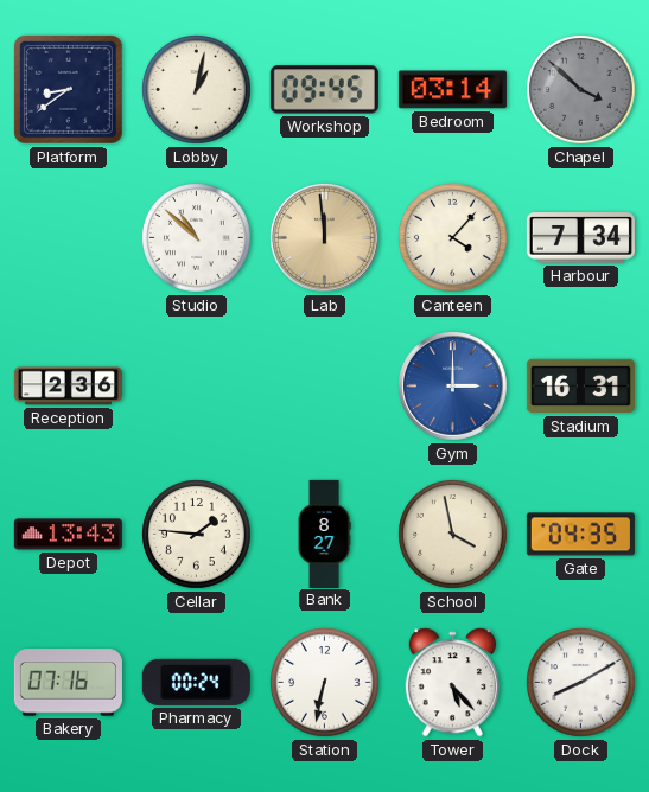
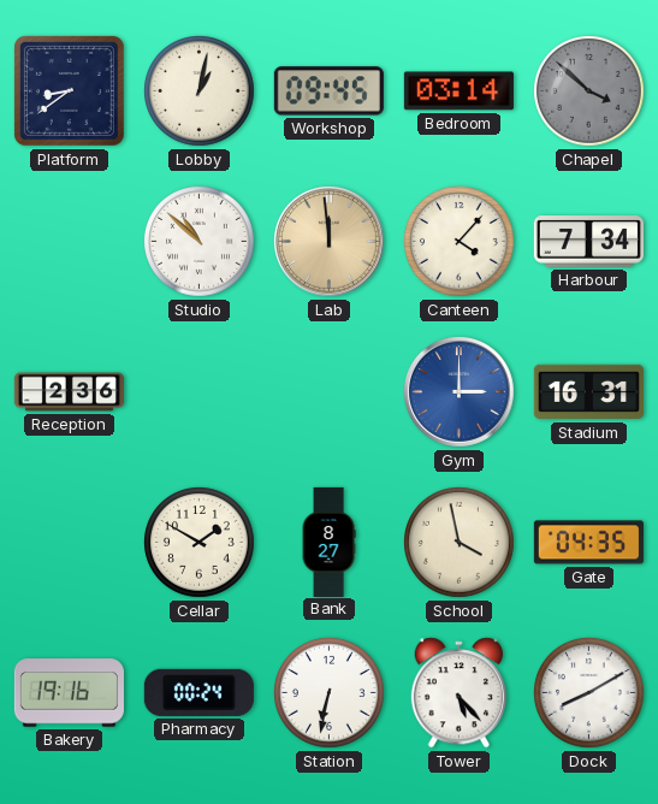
Depot: 13:43 -> none (68, 535)
Cellar: 1:46 -> 1:50 (200, 543)
Bakery: 07:16 -> 19:16 (69, 693)
